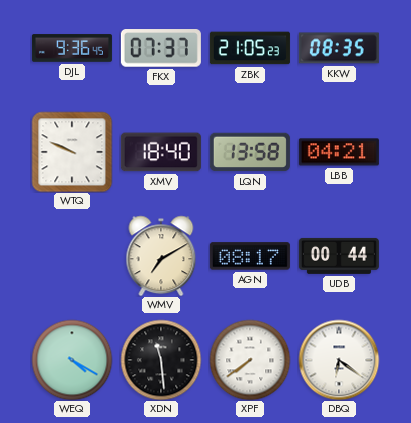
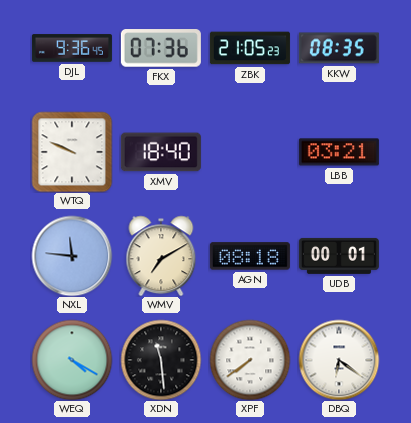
FKX: 07:37 -> 07:36 (161, 48)
LQN: 13:58 -> none (250, 152)
LBB: 04:21 -> 03:21 (339, 152)
NXL: none -> 11:46 (72, 256)
AGN: 08:17 -> 08:18 (250, 256)
UDB: 00:44 -> 00:01 (339, 256)
